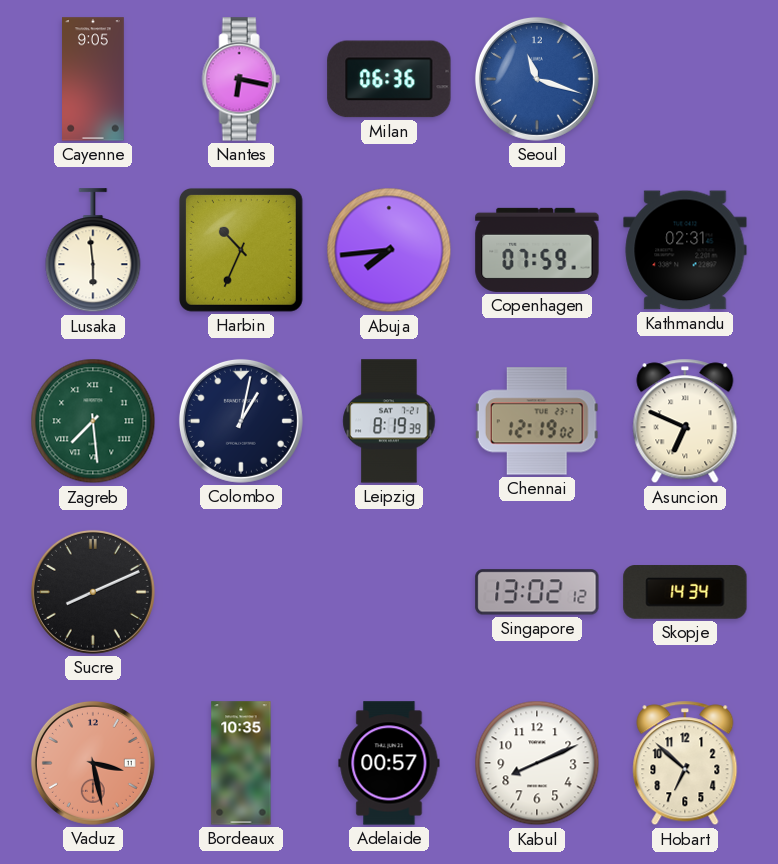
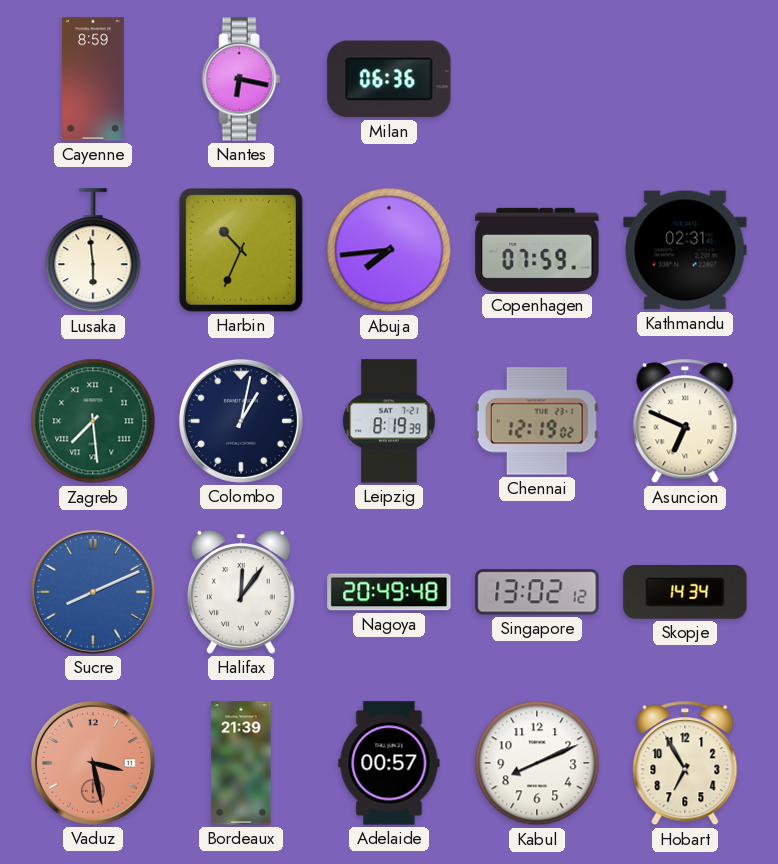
Cayenne: 9:05 -> 8:59 (94, 79)
Seoul: 11:18 -> none (537, 79)
Sucre dial: black -> blue (93, 592)
Halifax: none -> 12:06 (241, 592)
Nagoya: none -> 20:49 (389, 592)
Bordeaux: 10:35 -> 21:39 (241, 763)
Hobart: 6:52 -> 6:55 (685, 763)
